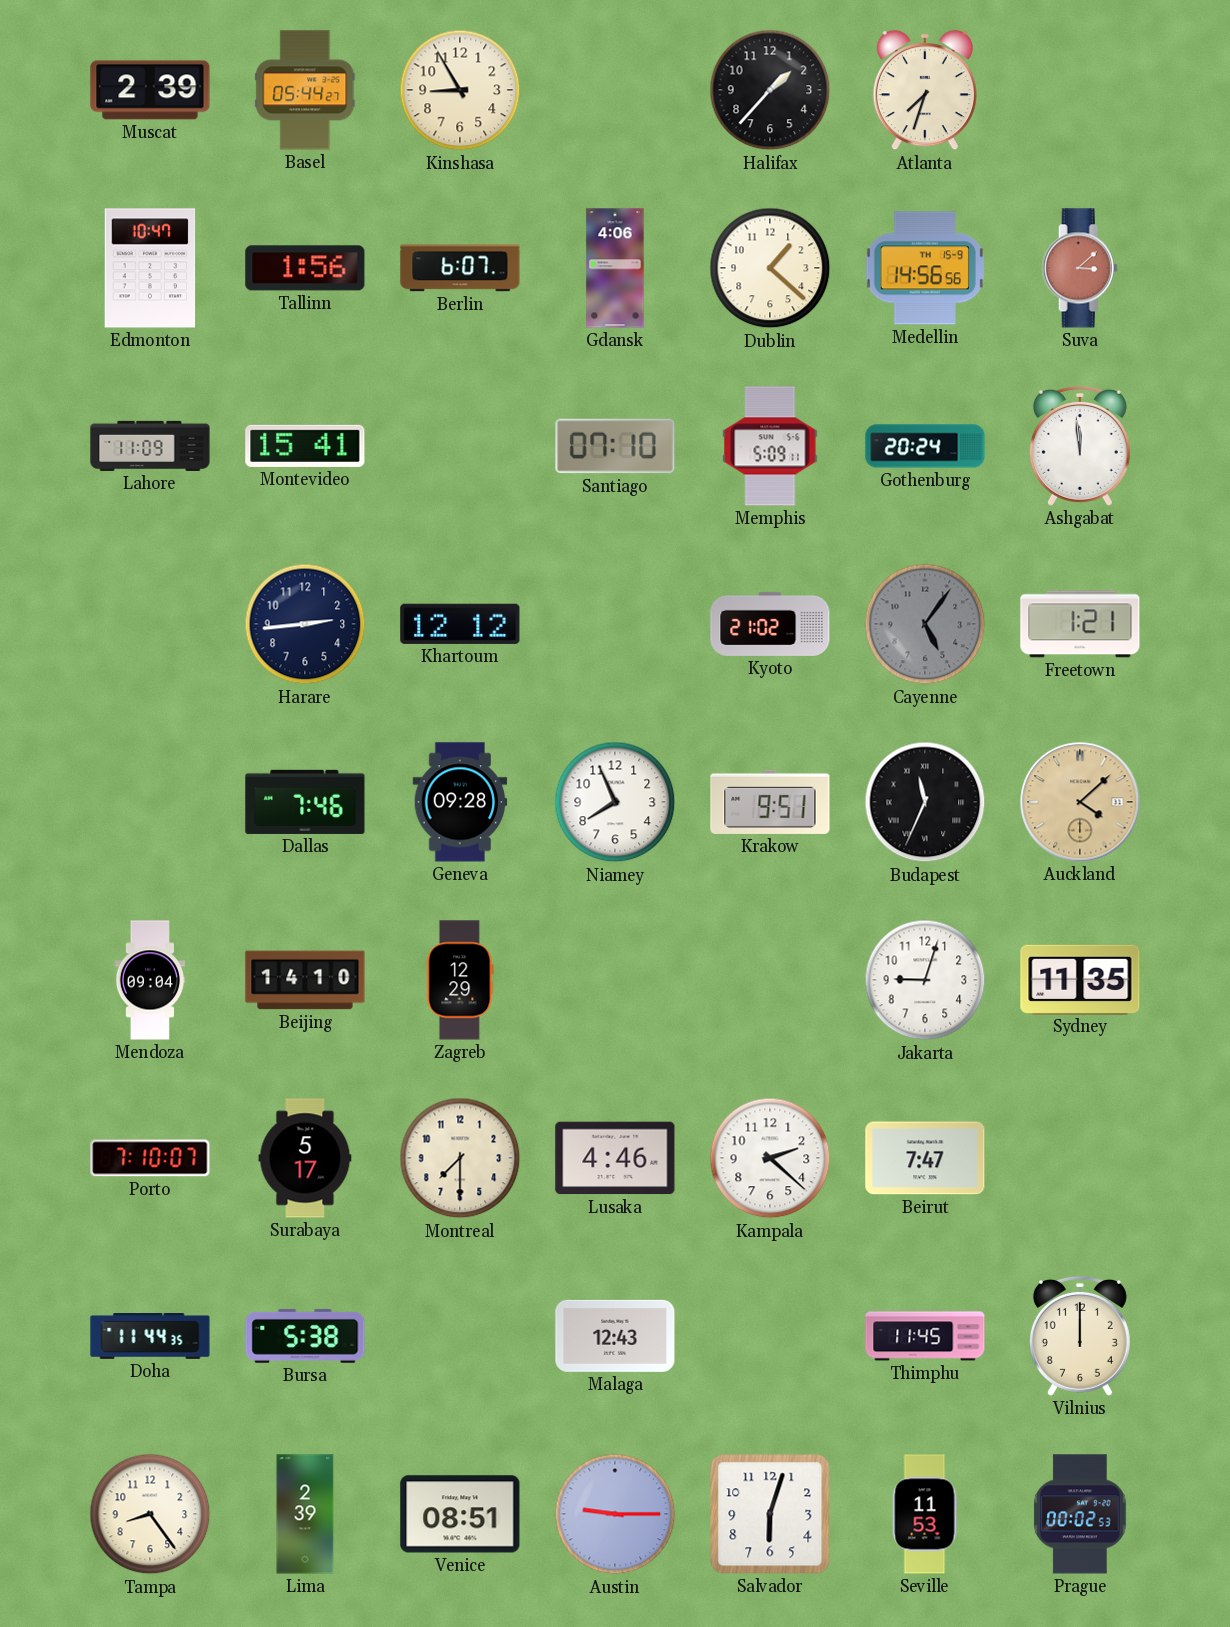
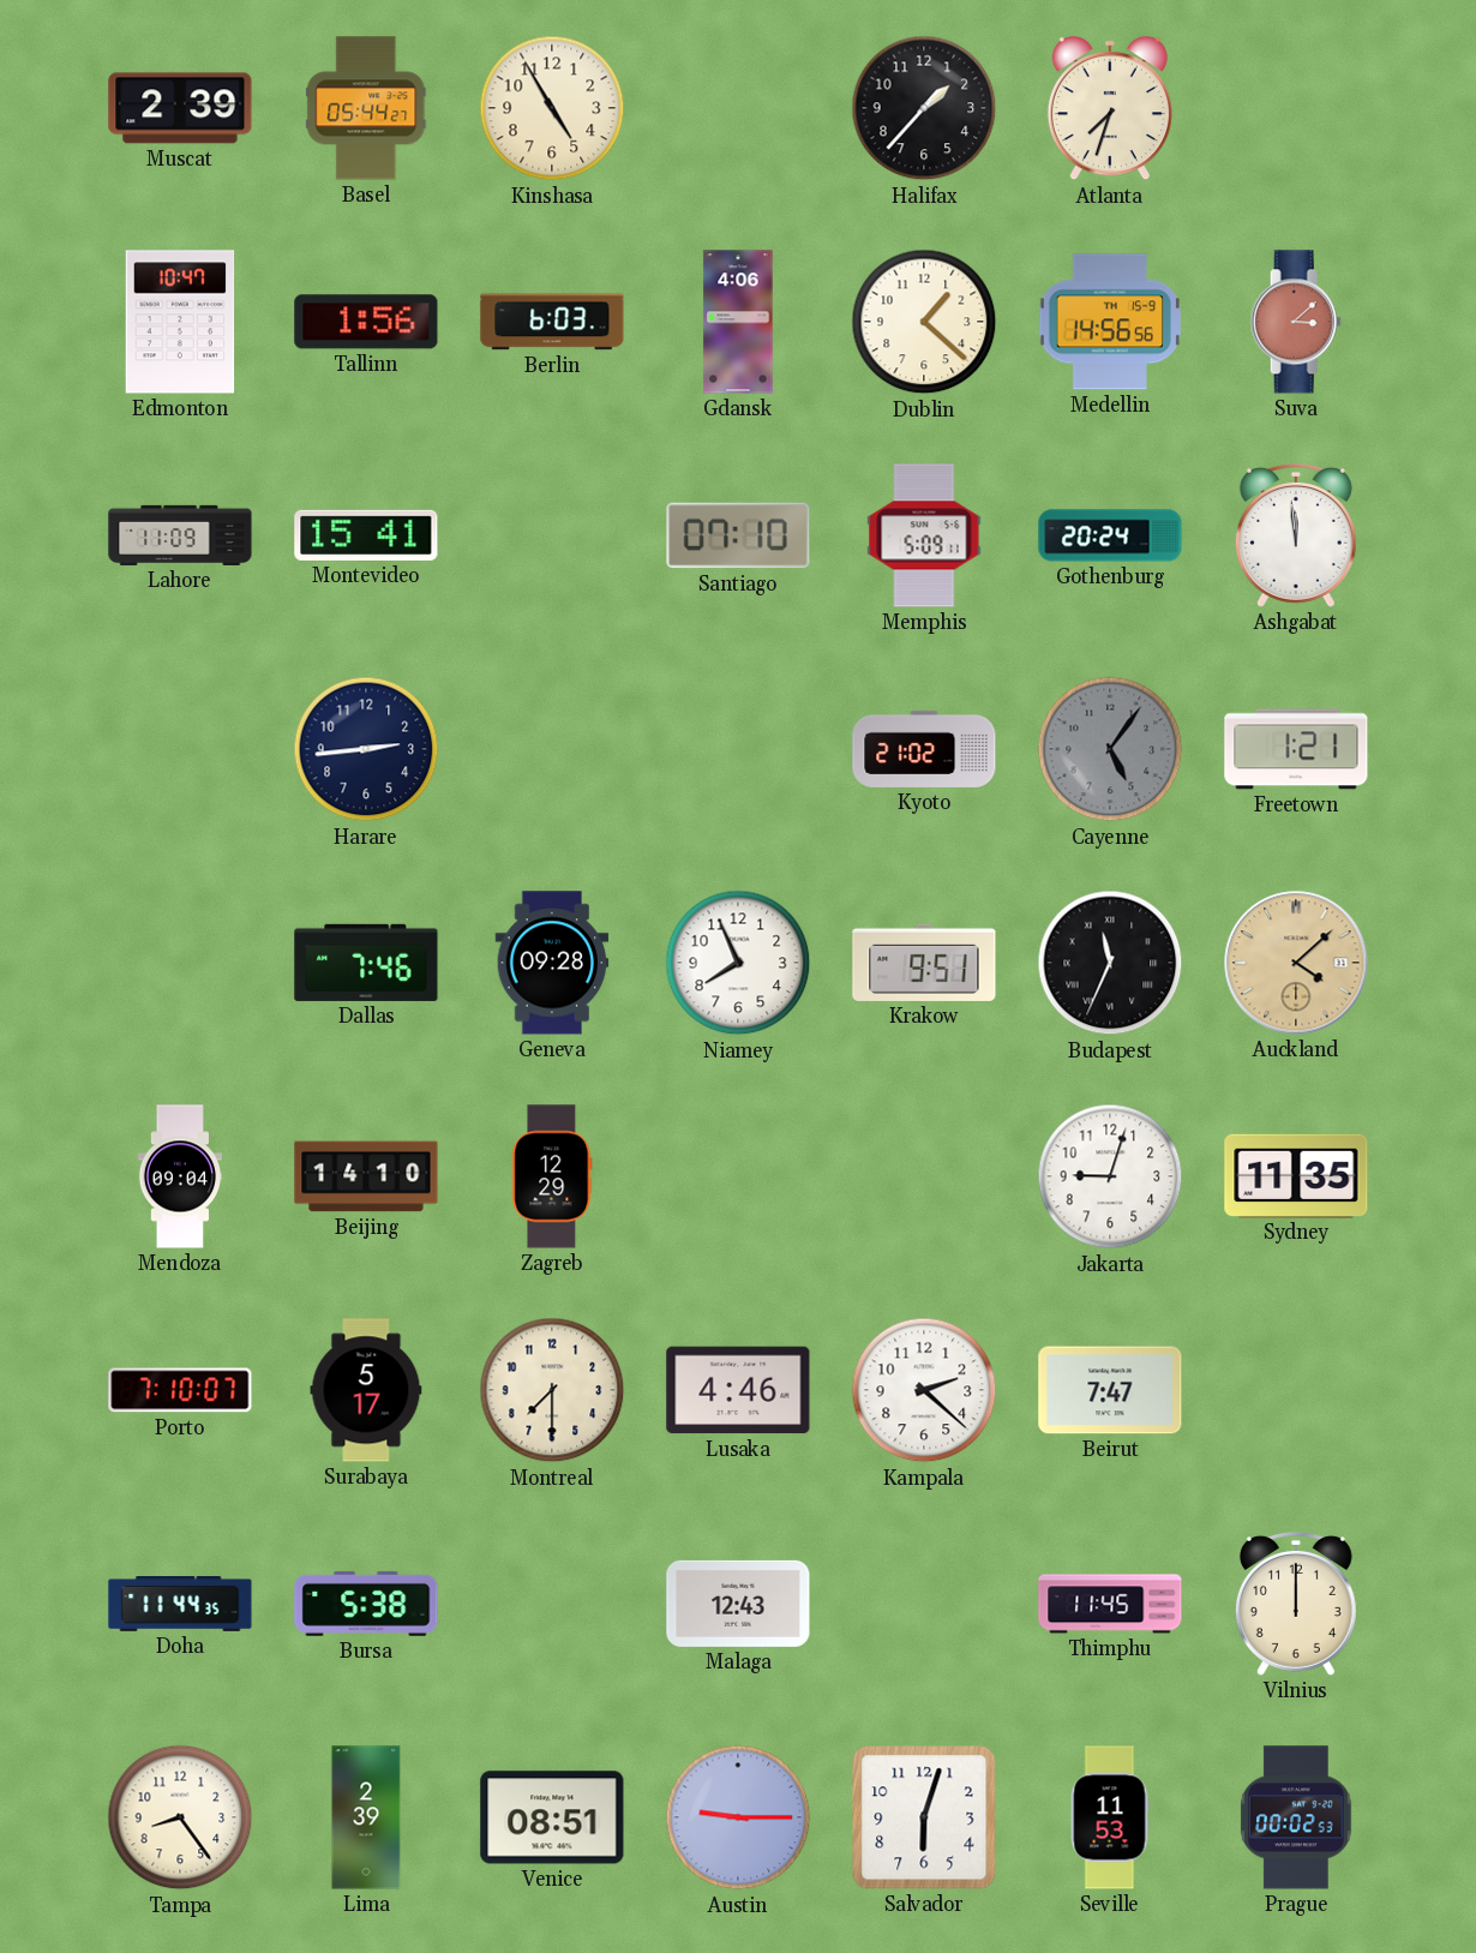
Kinshasa: 8:55 -> 4:55 (552, 108)
Berlin: 6:07 -> 6:03 (552, 322)
Khartoum: 12:12 -> none (460, 624)
